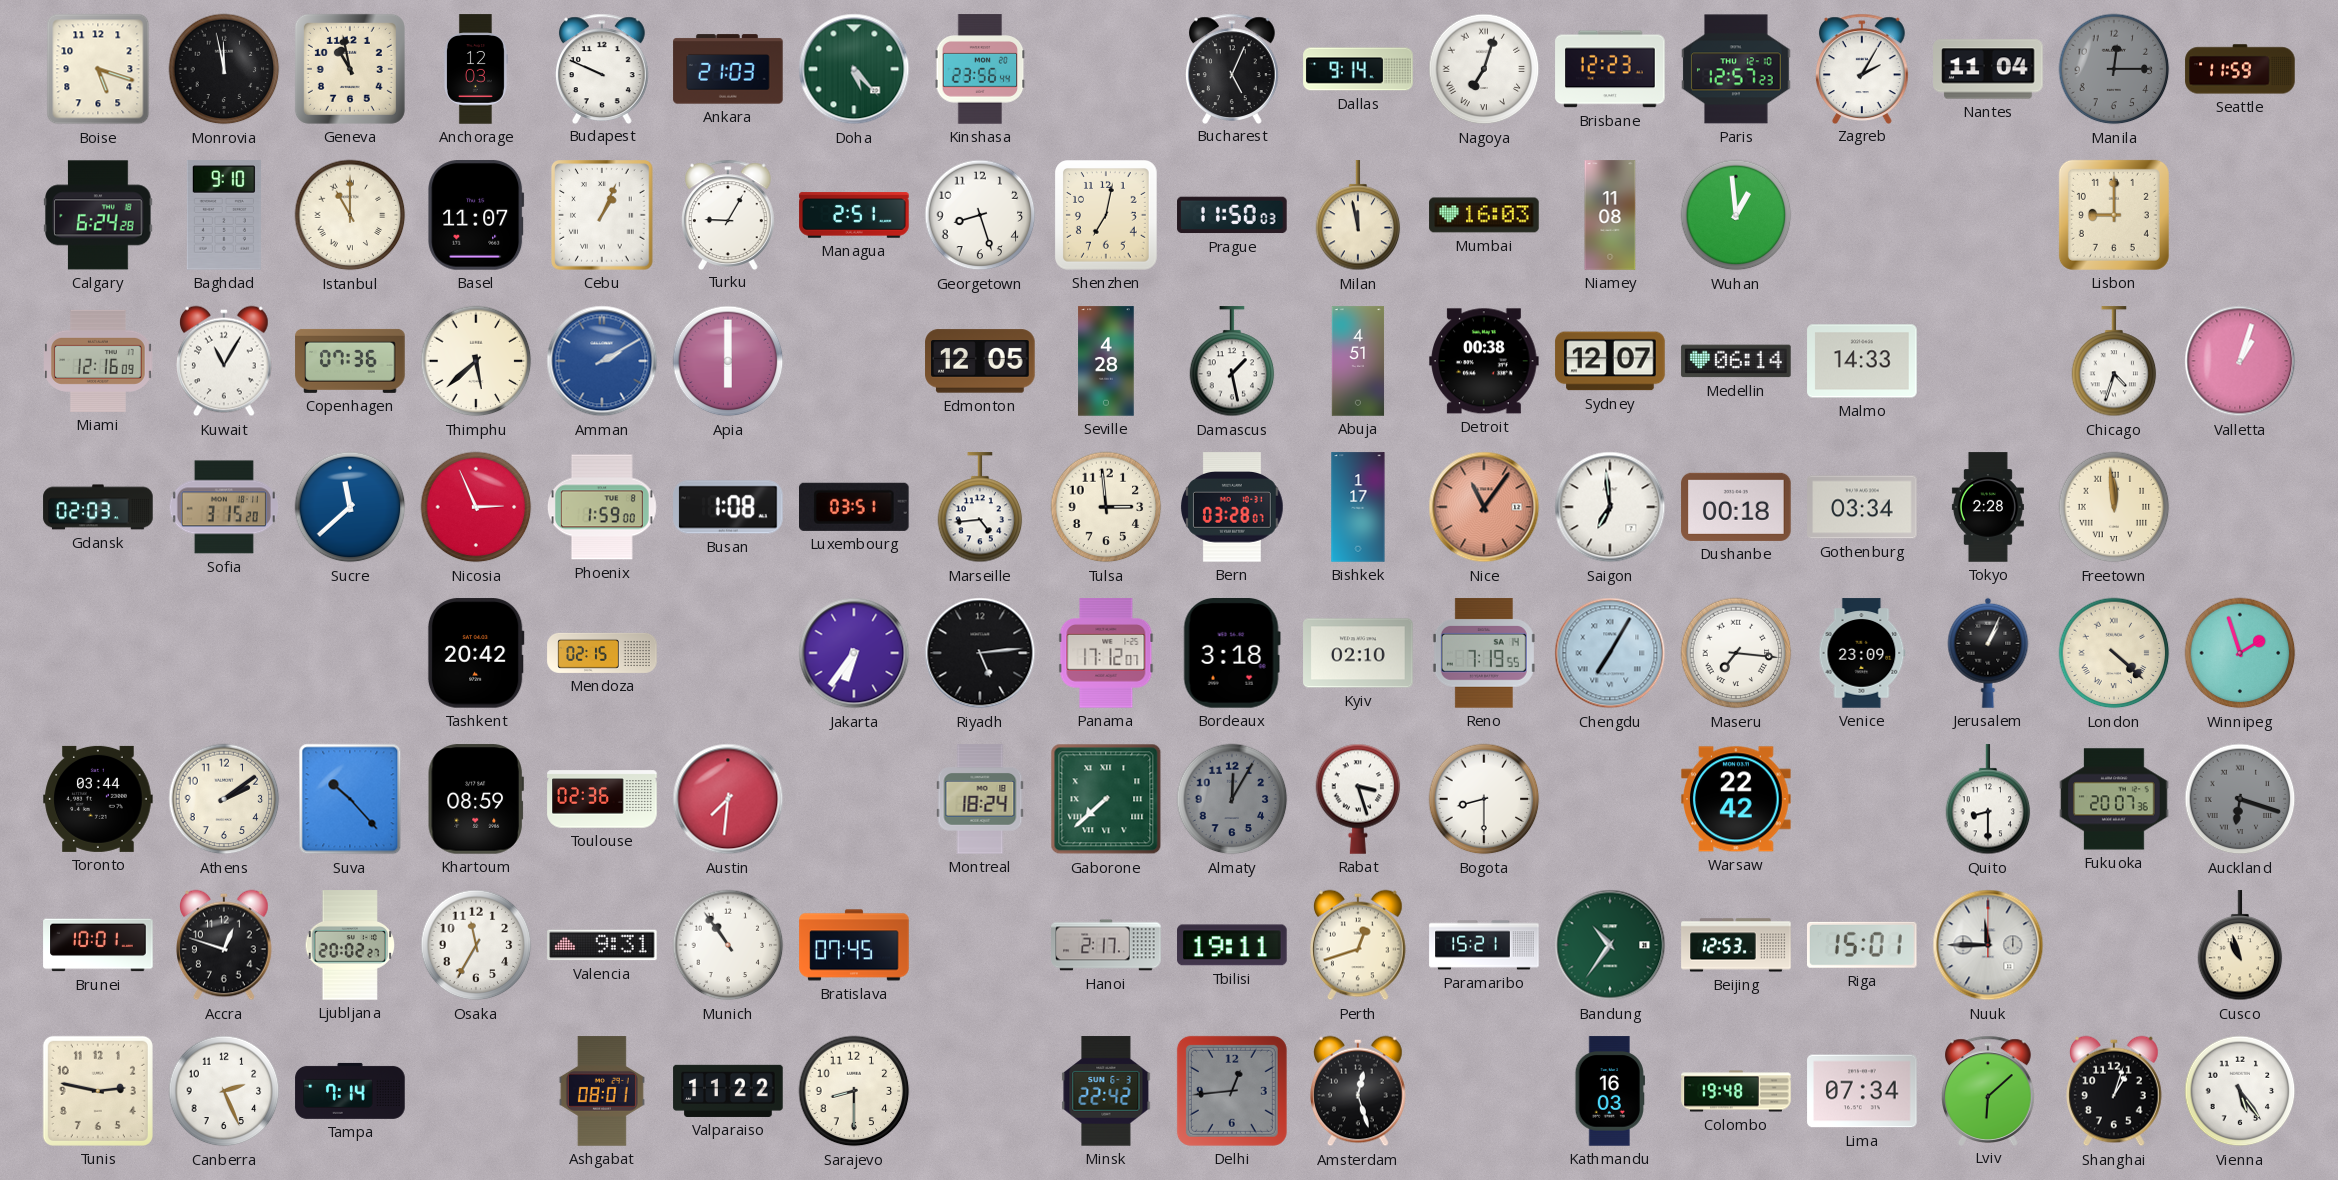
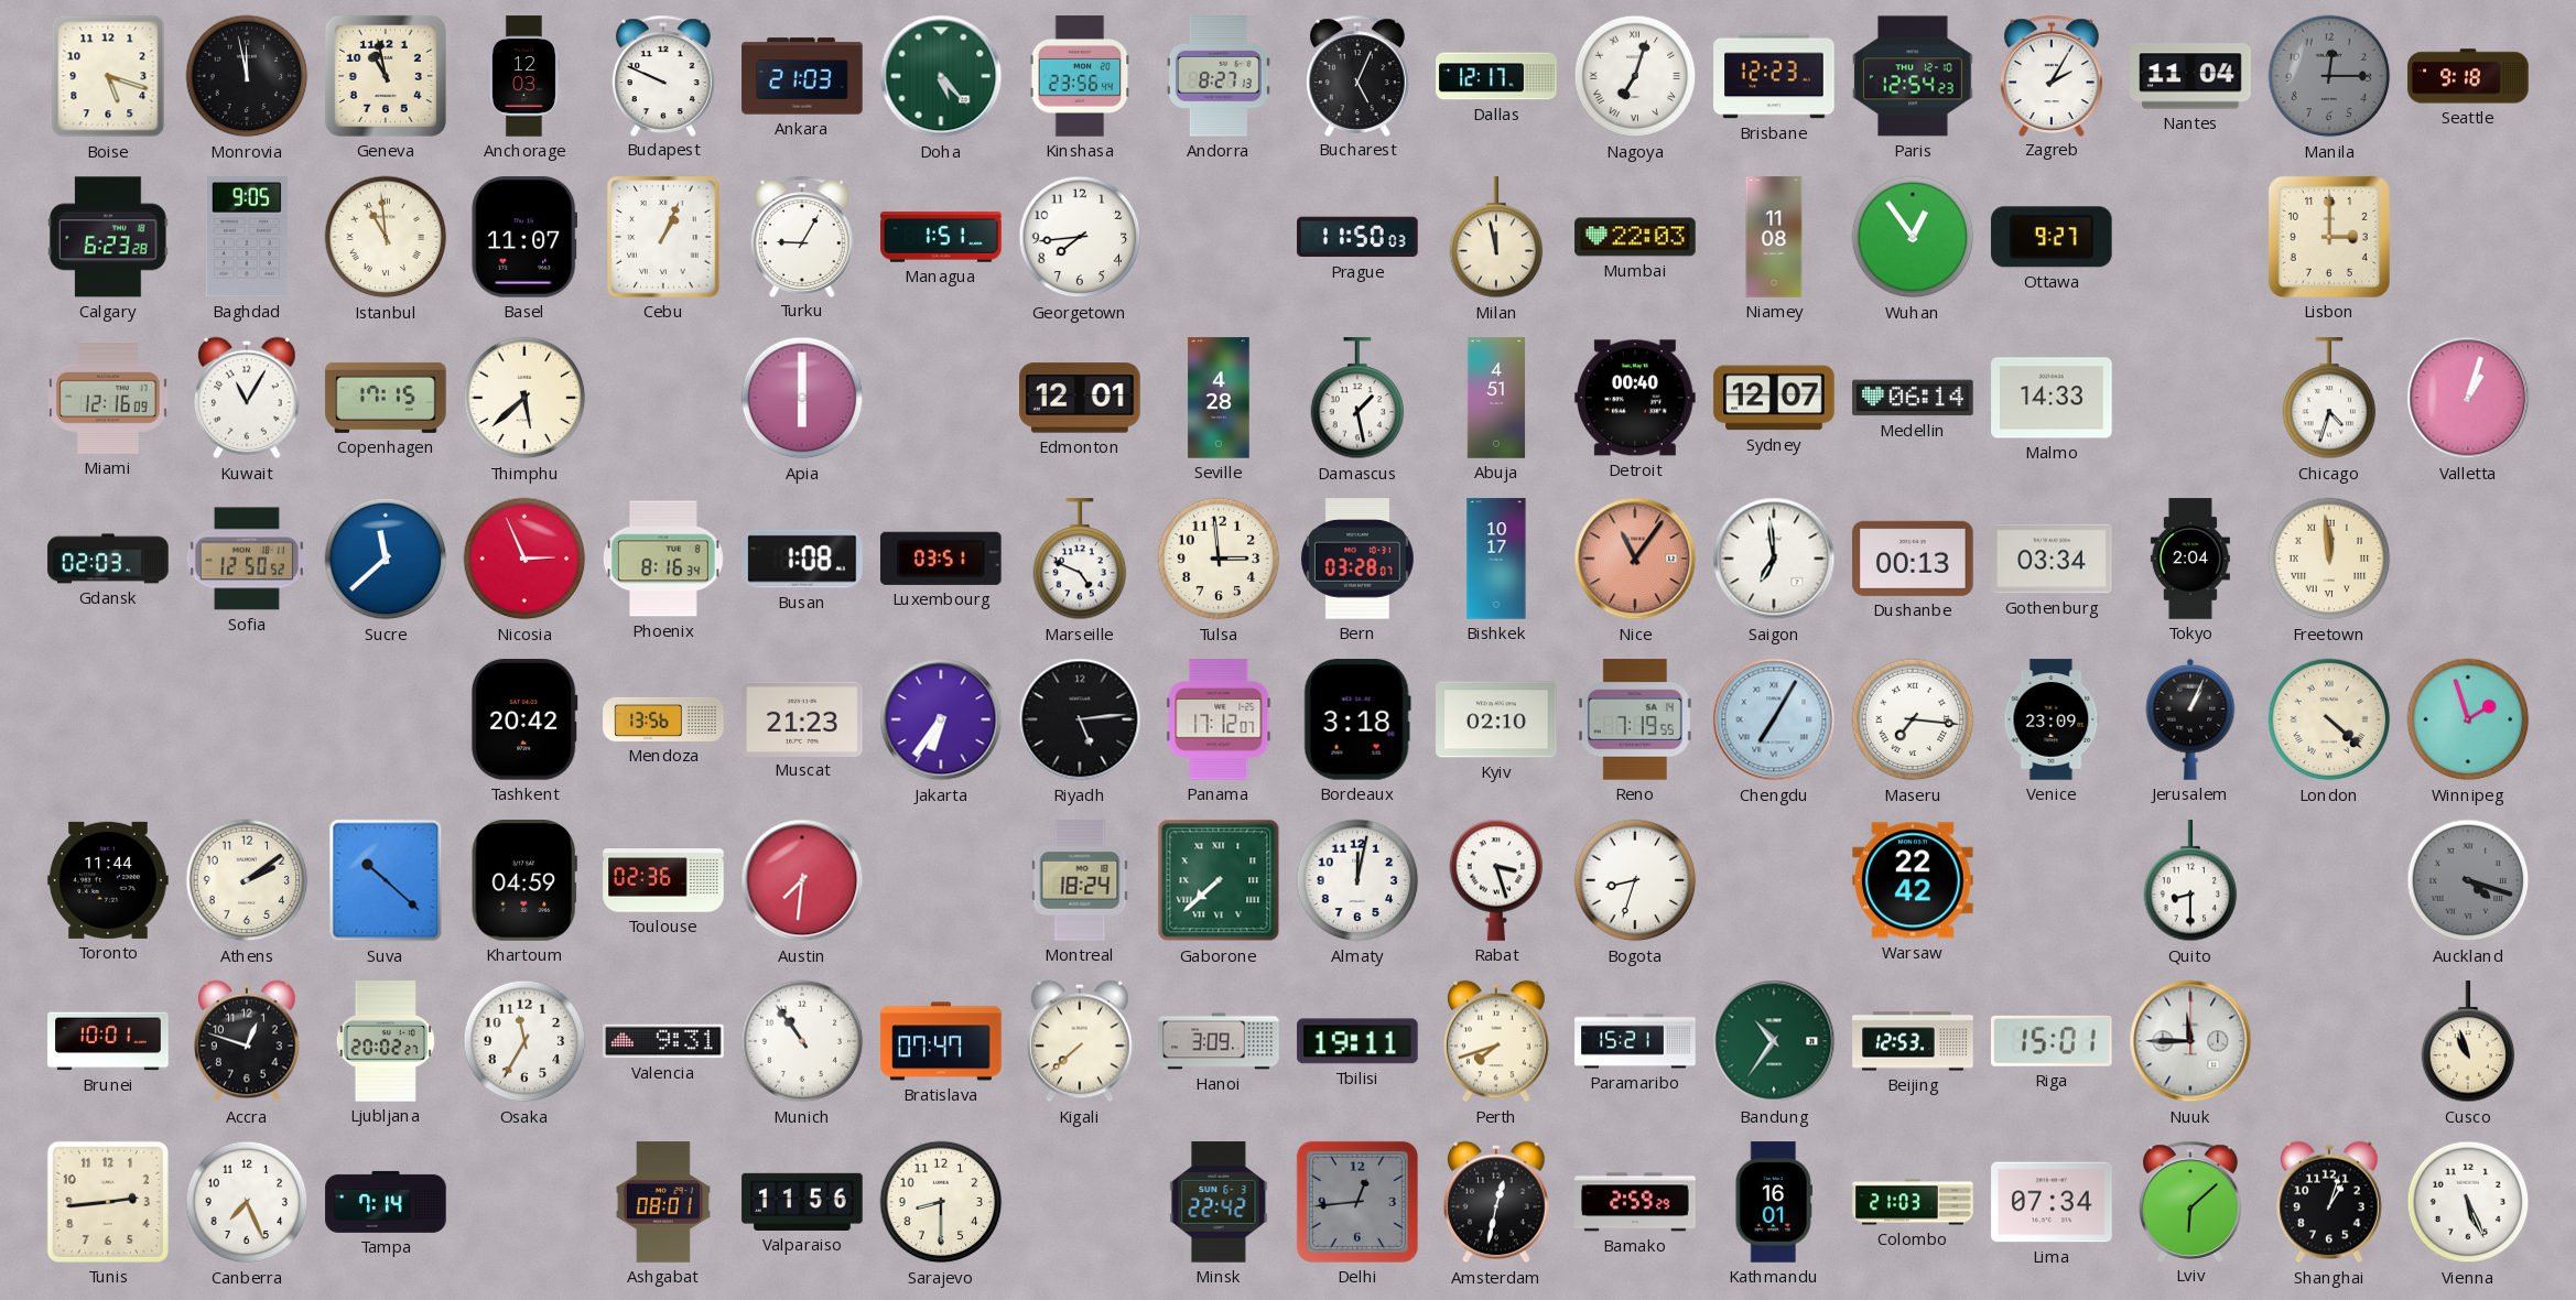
Andorra: none -> 8:27 (1219, 76)
Dallas: 9:14 -> 12:17 (1496, 76)
Paris: 12:57 -> 12:54 (1913, 76)
Seattle: 11:59 -> 9:18 (2468, 76)
Calgary: 6:24 -> 6:23 (108, 237)
Baghdad: 9:10 -> 9:05 (247, 237)
Istanbul: 11:00 -> 10:59 (386, 237)
Managua: 2:51 -> 1:51 (941, 237)
Georgetown: 8:27 -> 7:44 (1080, 237)
Shenzhen: 7:02 -> none (1107, 216)
Mumbai: 16:03 -> 22:03 (1635, 237)
Wuhan: 12:59 -> 12:54 (1913, 237)
Ottawa: none -> 9:27 (2053, 237)
Lisbon: 9:00 -> 3:00 (2329, 237)
Copenhagen: 07:36 -> 17:15 (386, 398)
Amman: 2:10 -> none (602, 361)
Edmonton: 12:05 -> 12:01 (1080, 398)
Detroit: 00:38 -> 00:40 (1635, 398)
Sofia: 3:15 -> 12:50 (247, 559)
Phoenix: 1:59 -> 8:16 (663, 559)
Marseille: 4:44 -> 4:49 (1080, 560)
Bishkek: 1:17 -> 10:17 (1496, 559)
Dushanbe: 00:18 -> 00:13 (1913, 559)
Tokyo: 2:28 -> 2:04 (2190, 559)
Mendoza: 02:15 -> 13:56 (663, 719)
Muscat: none -> 21:23 (802, 718)
Toronto: 03:44 -> 11:44 (108, 880)
Suva: 10:23 -> 10:22 (386, 880)
Khartoum: 08:59 -> 04:59 (524, 880)
Almaty: 12:05 -> 12:02 (1357, 880)
Almaty dial: grey -> white (1357, 880)
Bogota: 8:30 -> 8:33 (1635, 880)
Fukuoka: 20:07 -> none (2114, 799)
Auckland: 6:18 -> 4:18 (2468, 880)
Bratislava: 07:45 -> 07:47 (941, 1041)
Kigali: none -> 7:38 (1081, 1041)
Hanoi: 2:17 -> 3:09 (1219, 1041)
Perth: 12:42 -> 7:42 (1497, 1041)
Tunis: 2:47 -> 2:44 (108, 1202)
Canberra: 2:26 -> 7:26 (247, 1202)
Valparaiso: 11:22 -> 11:56 (802, 1202)
Amsterdam: 12:27 -> 12:32 (1497, 1202)
Bamako: none -> 2:59 (1635, 1202)
Kathmandu: 16:03 -> 16:01 (1773, 1202)
Colombo: 19:48 -> 21:03 (1913, 1202)
Vienna: 5:24 -> 5:26 (2468, 1202)
